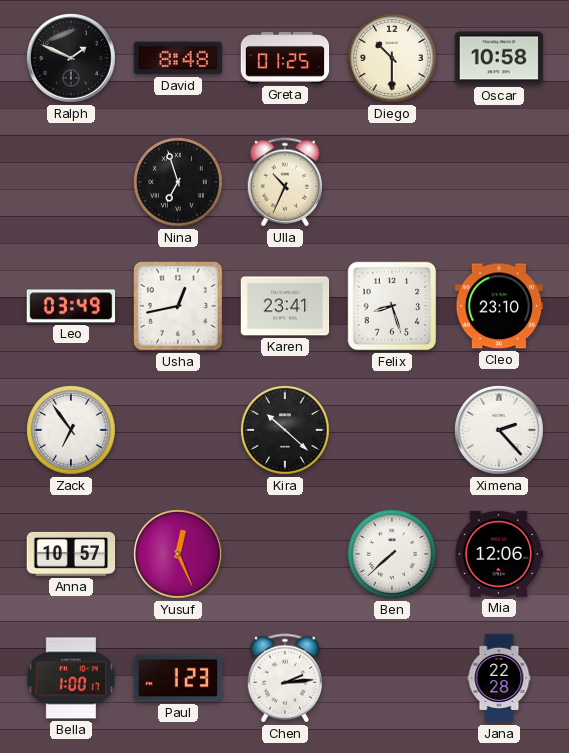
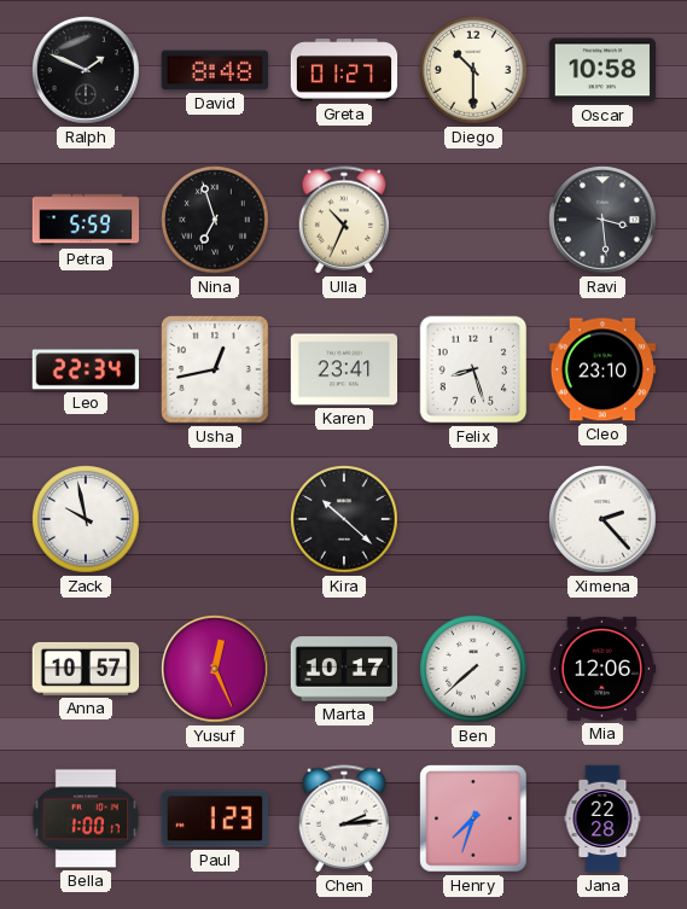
Greta: 01:25 -> 01:27 (344, 70)
Petra: none -> 5:59 (86, 220)
Ravi: none -> 3:29 (602, 220)
Leo: 03:49 -> 22:34 (86, 369)
Zack: 6:54 -> 9:58 (86, 519)
Marta: none -> 10:17 (344, 669)
Henry: none -> 7:33 (473, 818)
